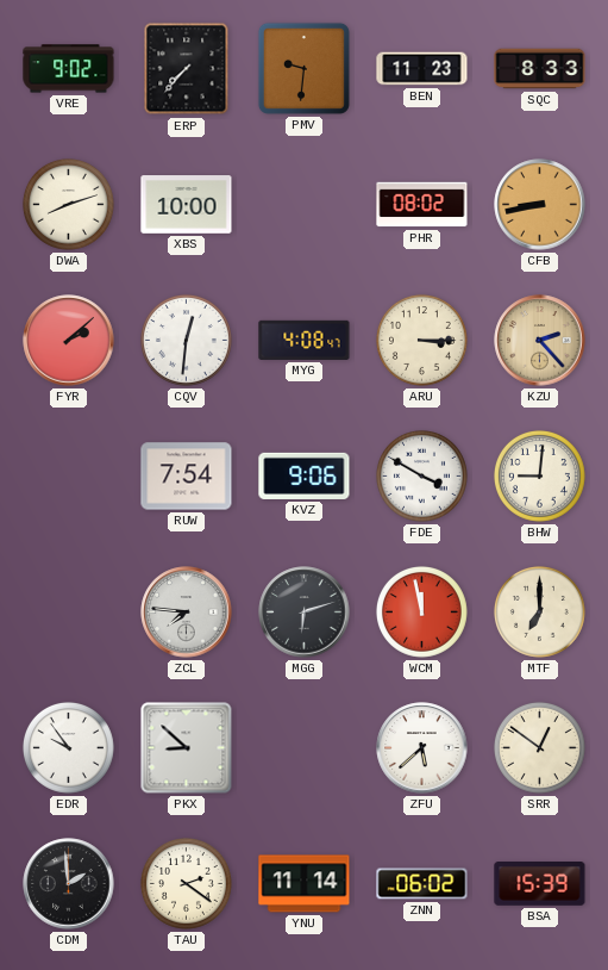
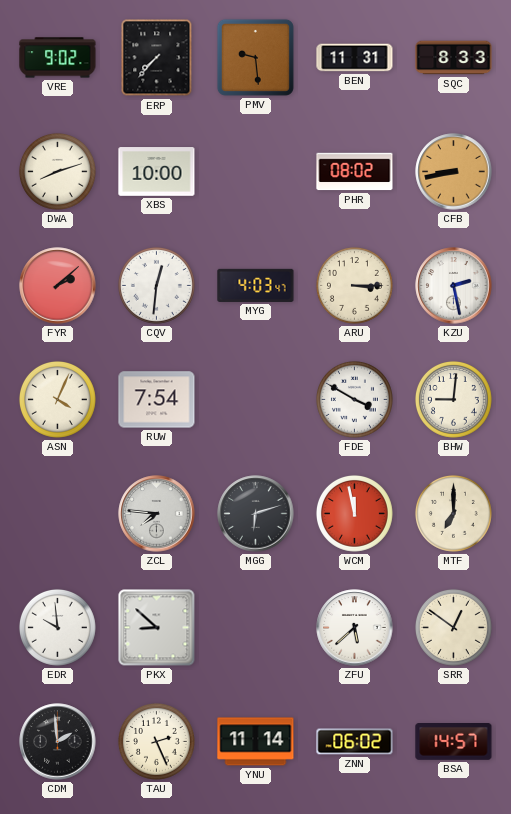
PMV: 9:31 -> 9:29 (255, 57)
BEN: 11:23 -> 11:31 (355, 58)
MYG: 4:08 -> 4:03 (256, 285)
KZU: 2:23 -> 2:28 (454, 286)
KZU dial: champagne -> white (454, 286)
ASN: none -> 4:04 (57, 399)
KVZ: 9:06 -> none (305, 475)
EDR: 9:54 -> 9:59 (57, 627)
TAU: 2:21 -> 2:26 (156, 741)
BSA: 15:39 -> 14:57 (454, 742)
